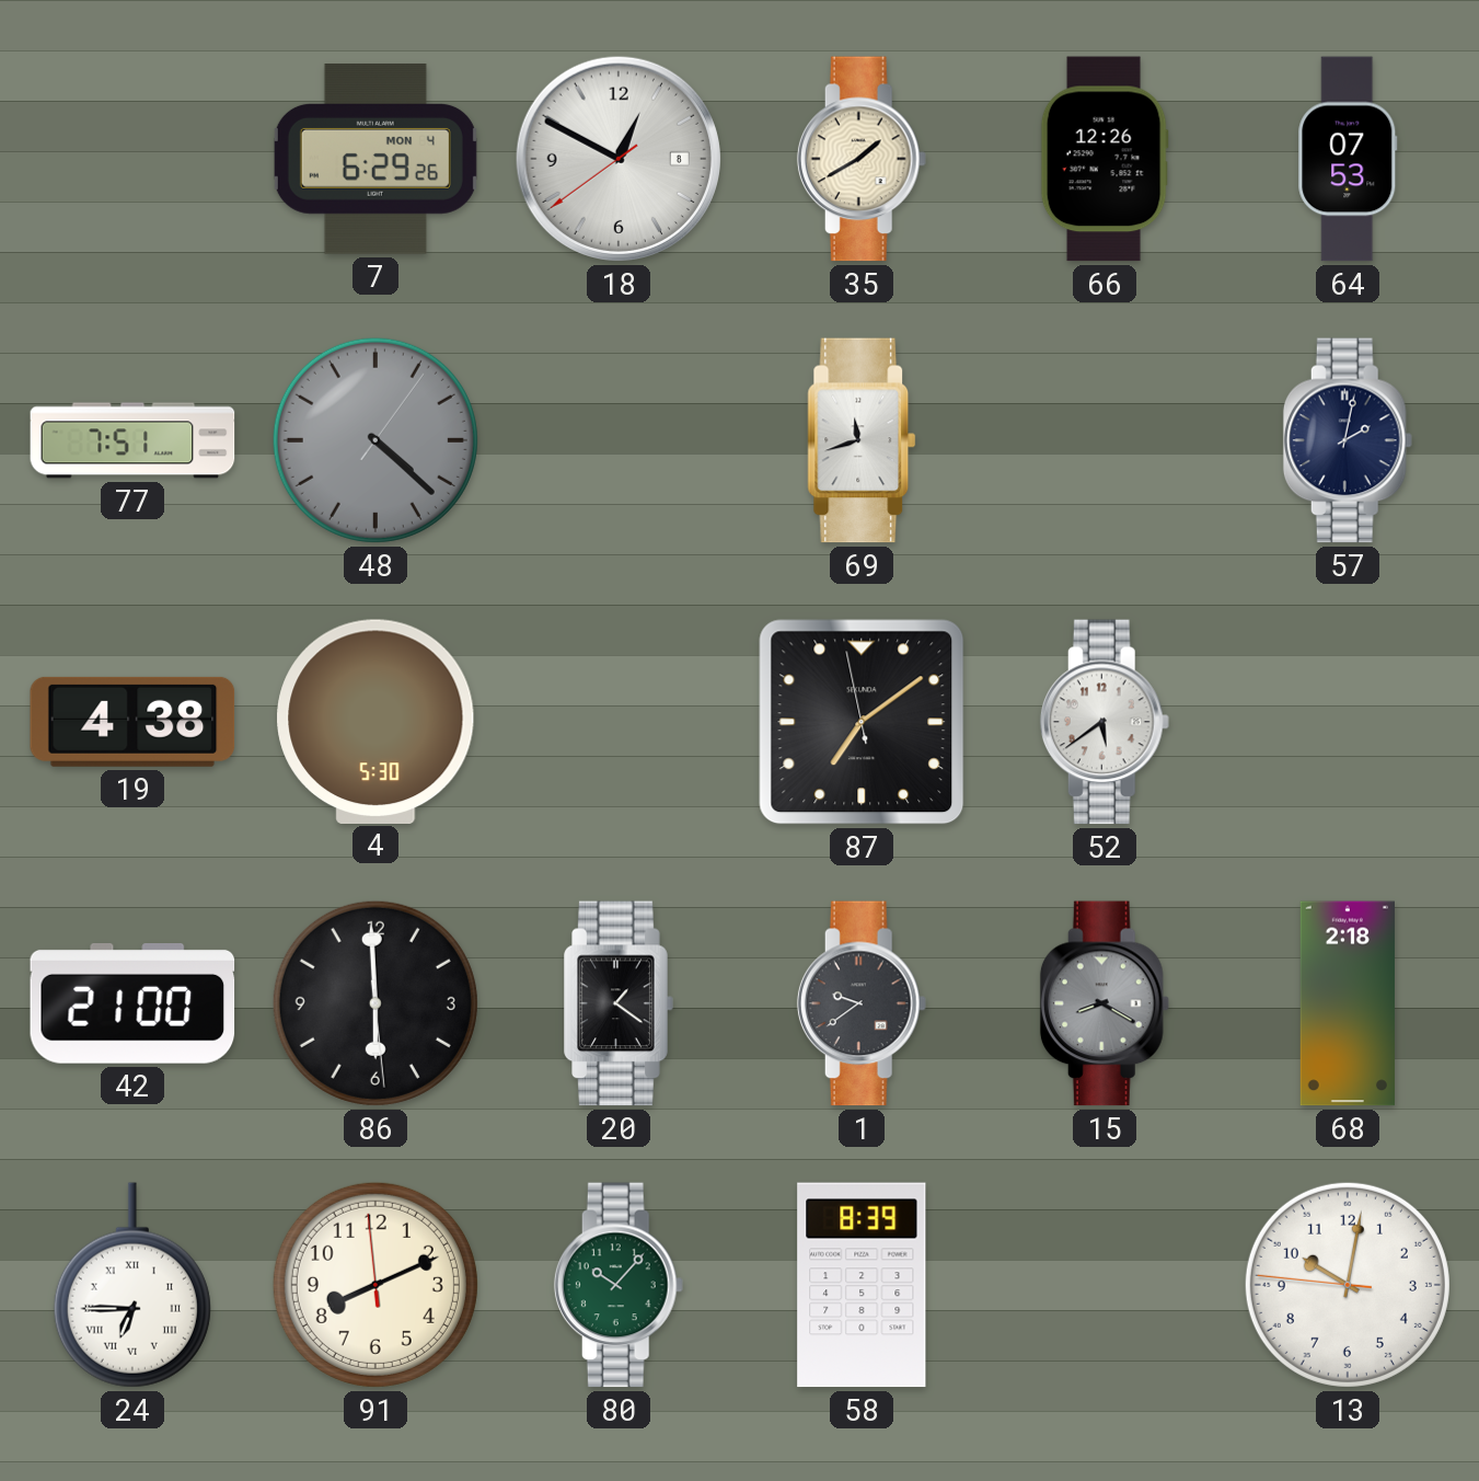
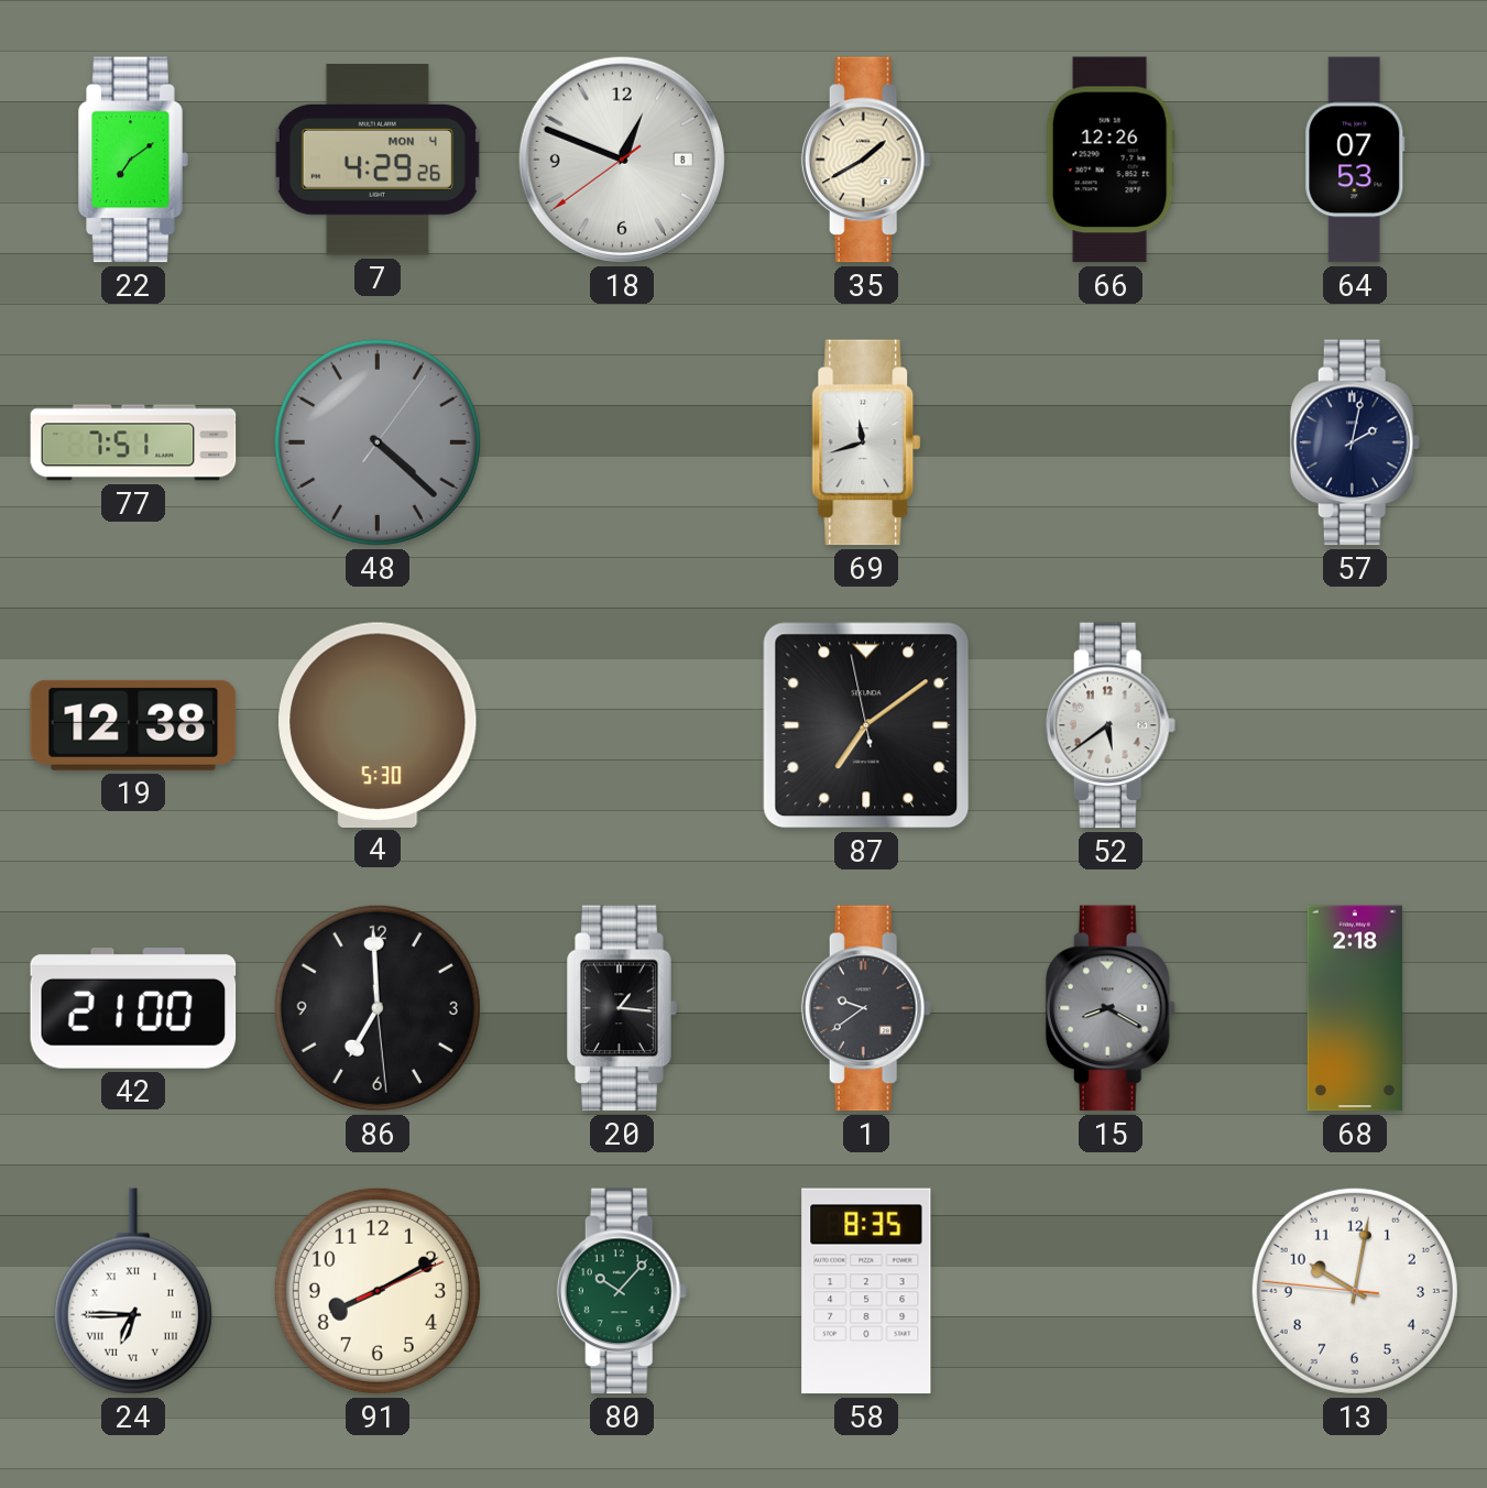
22: none -> 7:09 (133, 160)
7: 6:29 -> 4:29 (378, 160)
18: 12:49 -> 12:48 (622, 160)
19: 4:38 -> 12:38 (133, 725)
86: 5:59 -> 6:59 (378, 1008)
20: 1:21 -> 1:16 (622, 1008)
91: 8:10:59 -> 8:10:11 (378, 1291)
58: 8:39 -> 8:35 (866, 1291)
